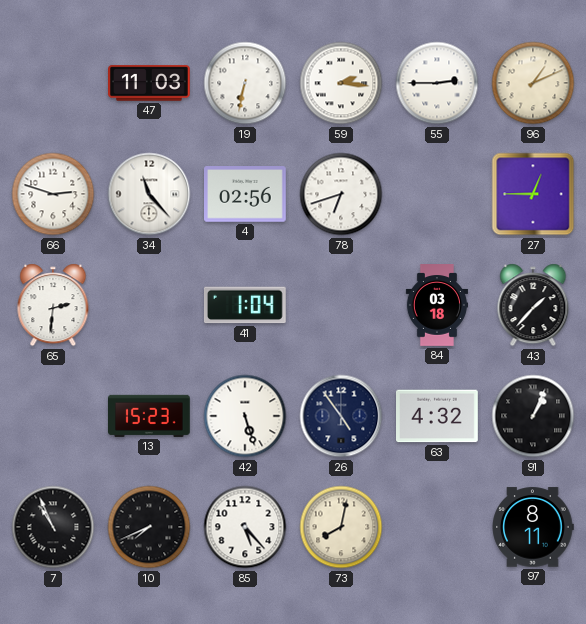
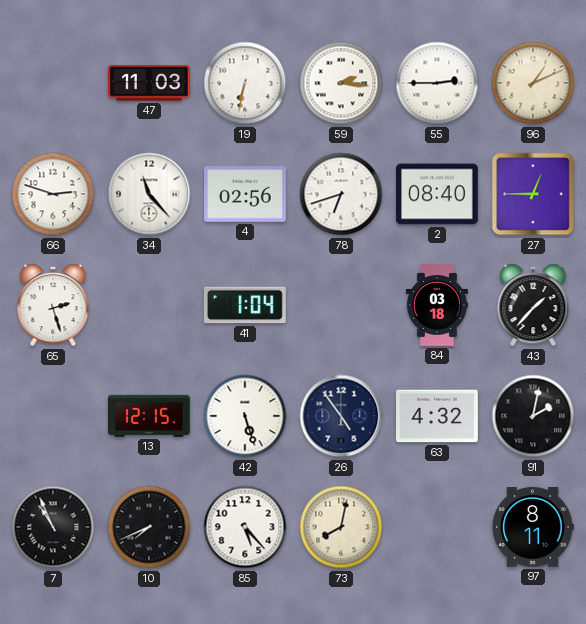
2: none -> 08:40 (438, 194)
65: 2:31 -> 2:27 (53, 305)
13: 15:23 -> 12:15 (150, 416)
91: 1:04 -> 2:02 (533, 416)
